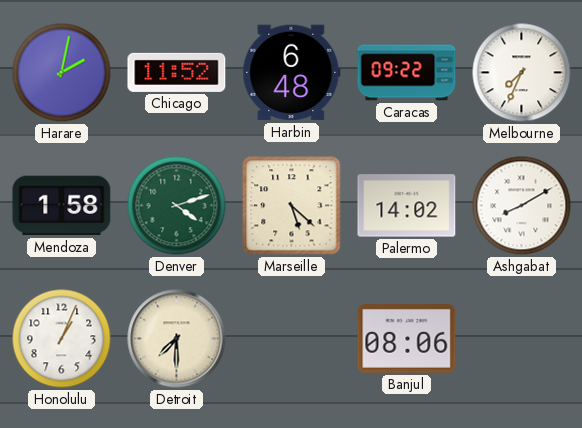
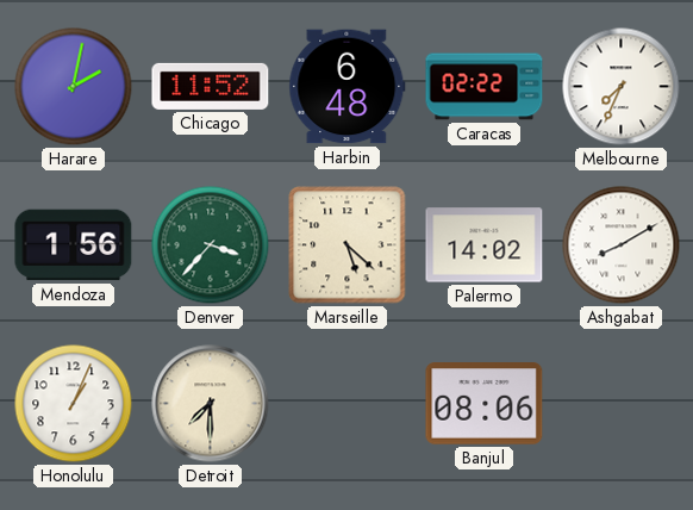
Caracas: 09:22 -> 02:22 (485, 87)
Mendoza: 1:58 -> 1:56 (74, 245)
Denver: 4:12 -> 3:37 (211, 245)
